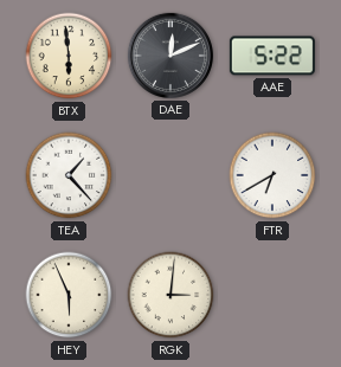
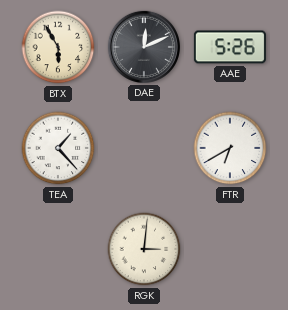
BTX: 5:59 -> 5:55 (58, 47)
AAE: 5:22 -> 5:26 (230, 47)
HEY: 5:56 -> none (69, 295)
